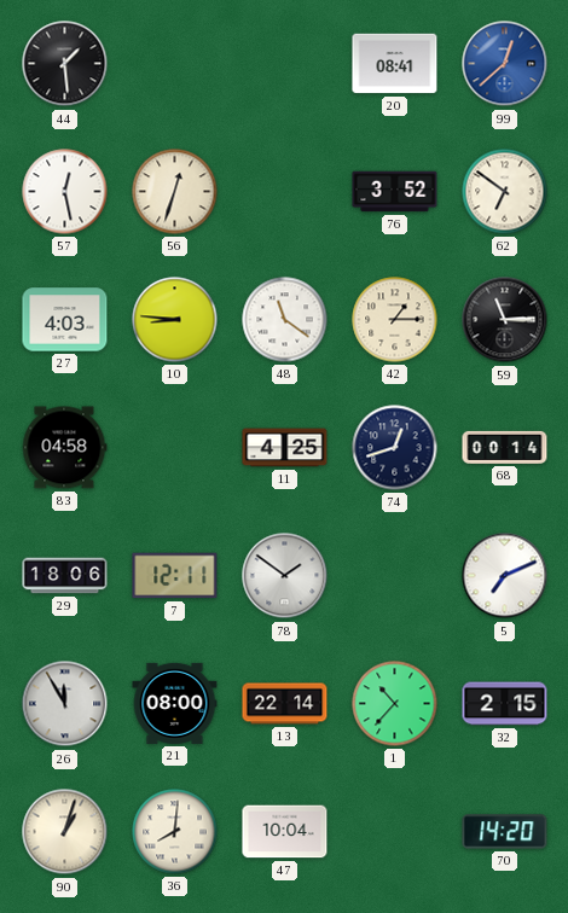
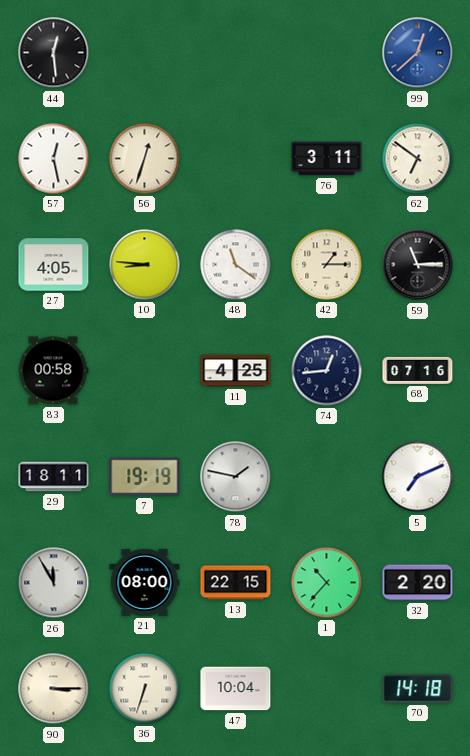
44: 1:29 -> 12:29 (54, 53)
20: 08:41 -> none (395, 64)
76: 3:52 -> 3:11 (327, 159)
27: 4:03 -> 4:05 (54, 265)
83: 04:58 -> 00:58 (53, 371)
74: 12:42 -> 12:44 (327, 371)
68: 00:14 -> 07:16 (418, 370)
29: 18:06 -> 18:11 (54, 477)
7: 12:11 -> 19:19 (145, 477)
78: 1:51 -> 1:47 (236, 477)
13: 22:14 -> 22:15 (236, 583)
32: 2:15 -> 2:20 (418, 583)
90: 1:03 -> 3:15 (54, 689)
36: 8:01 -> 6:33 (145, 689)
70: 14:20 -> 14:18 (418, 689)
